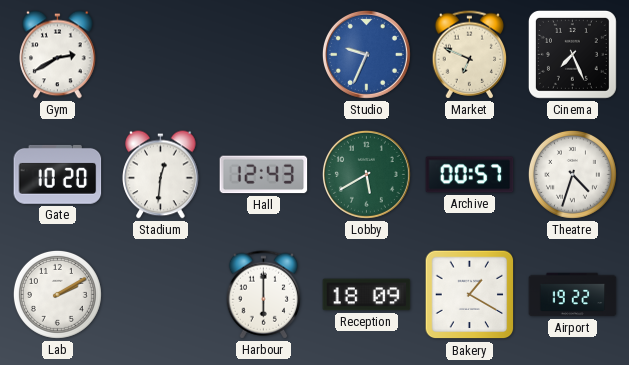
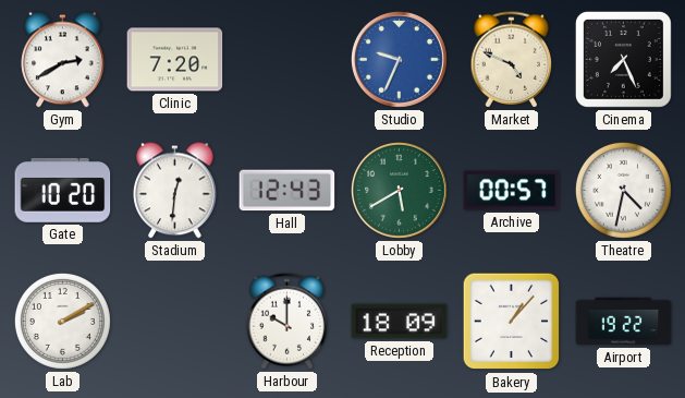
Clinic: none -> 7:20 (175, 60)
Market: 6:49 -> 4:49 (512, 60)
Theatre: 4:33 -> 4:32 (623, 190)
Harbour: 6:00 -> 10:00 (288, 322)
Bakery: 1:20 -> 1:07 (512, 322)
